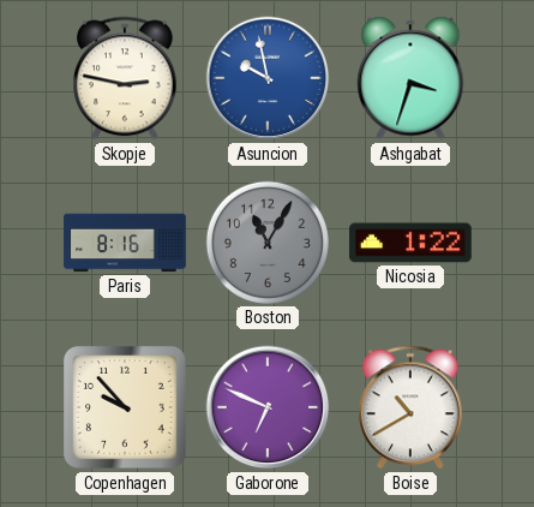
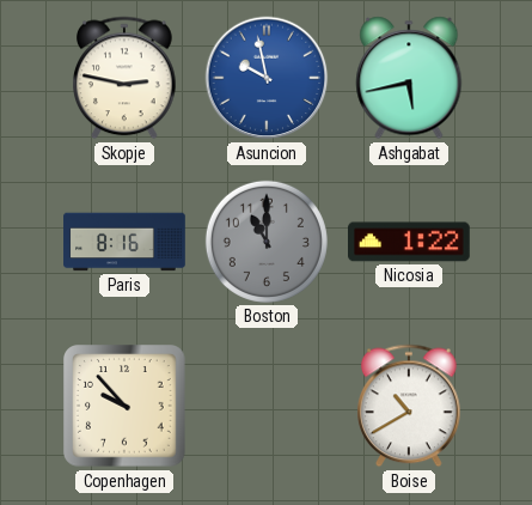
Ashgabat: 3:33 -> 5:43 (409, 78)
Boston: 11:05 -> 11:00 (267, 242)
Gaborone: 6:49 -> none (268, 407)
